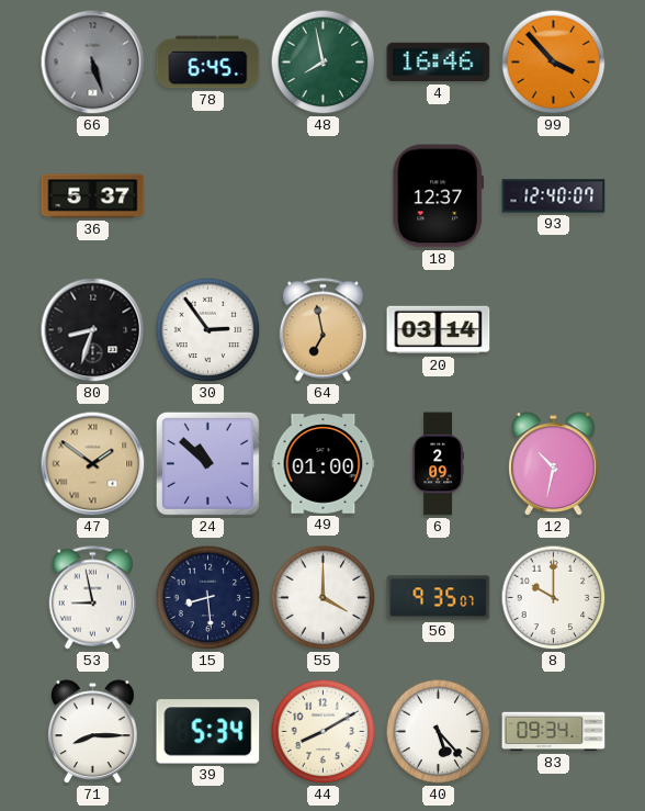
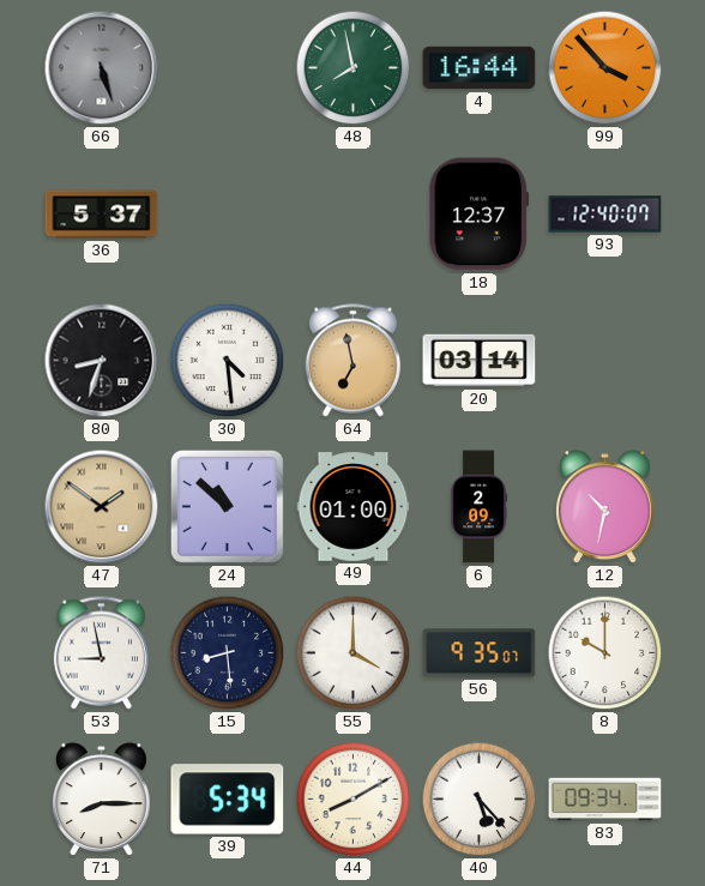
78: 6:45 -> none (208, 63)
4: 16:46 -> 16:44 (480, 68)
30: 2:54 -> 4:29 (228, 361)
